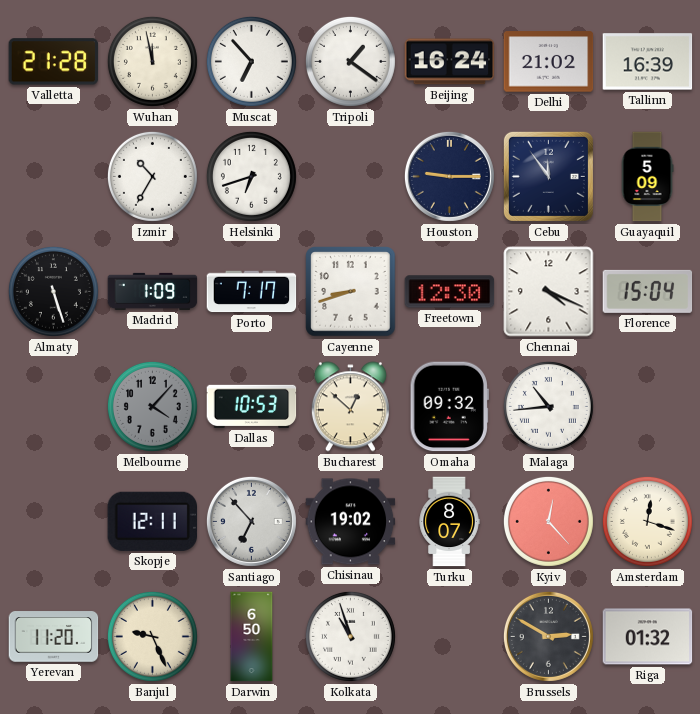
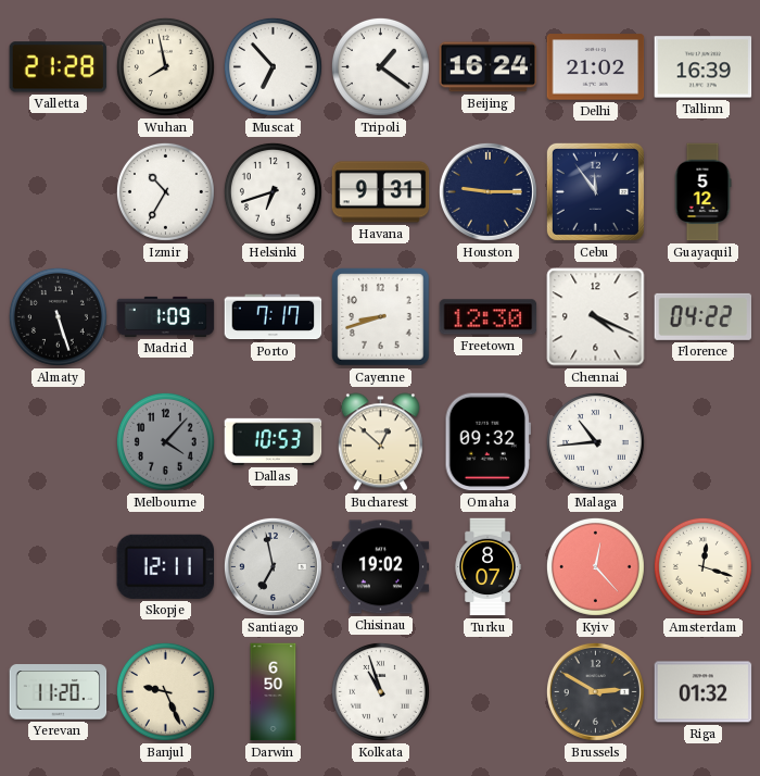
Wuhan: 11:58 -> 7:58 (165, 66)
Havana: none -> 9:31 (381, 192)
Guayaquil: 5:09 -> 5:12 (702, 192)
Florence: 15:04 -> 04:22 (704, 316)
Santiago: 6:53 -> 6:58 (273, 566)
